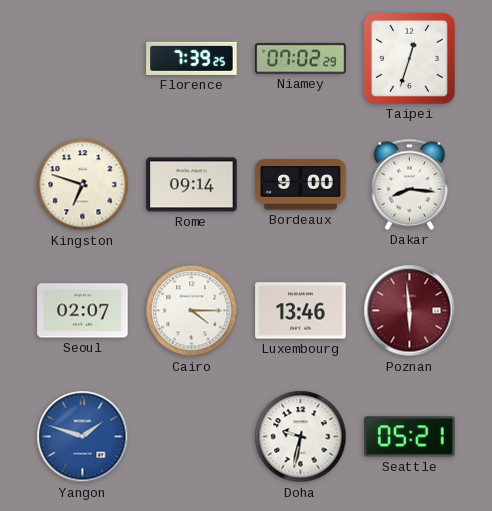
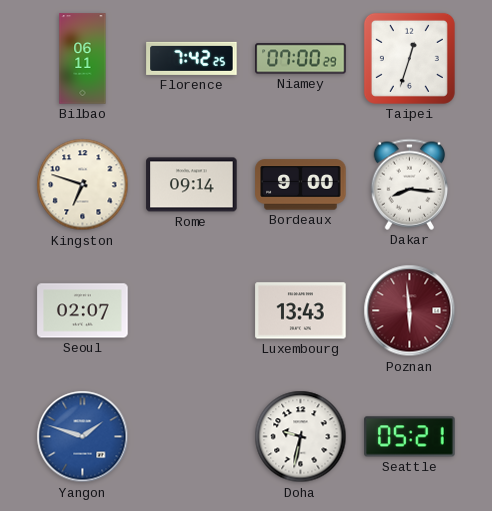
Bilbao: none -> 06:11 (83, 59)
Florence: 7:39 -> 7:42 (192, 58)
Niamey: 07:02 -> 07:00 (301, 59)
Cairo: 4:15 -> none (192, 311)
Luxembourg: 13:46 -> 13:43 (301, 311)
